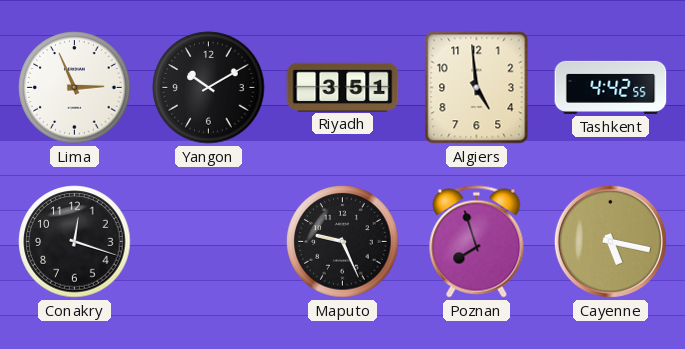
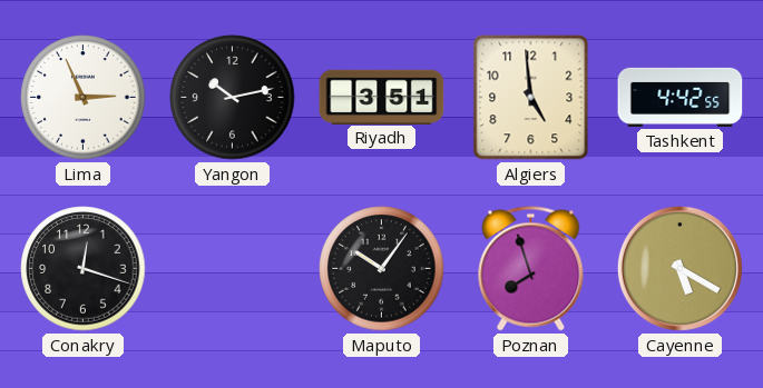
Yangon: 10:10 -> 10:13 (233, 98)
Maputo: 9:26 -> 10:06 (382, 269)
Cayenne: 5:17 -> 5:20 (679, 268)
